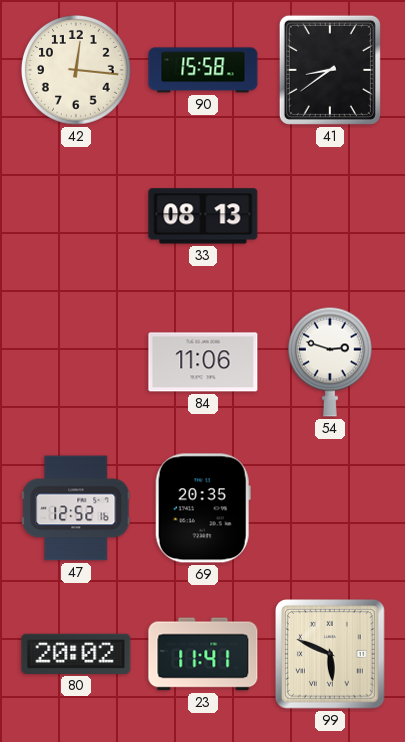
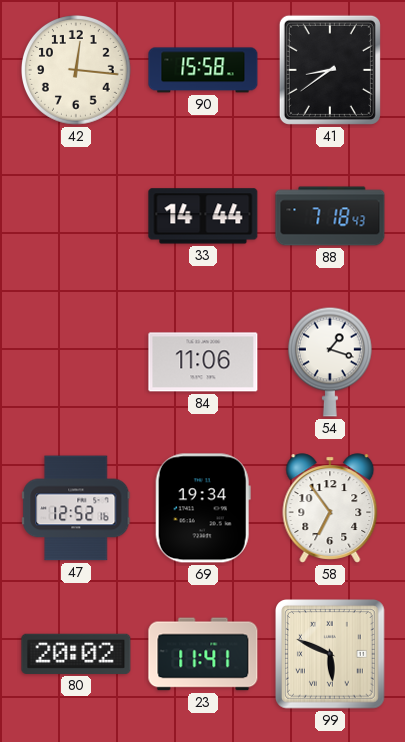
33: 08:13 -> 14:44 (203, 216)
88: none -> 7:18 (330, 216)
54: 2:48 -> 1:18 (330, 362)
69: 20:35 -> 19:34 (203, 508)
58: none -> 6:54 (330, 508)
